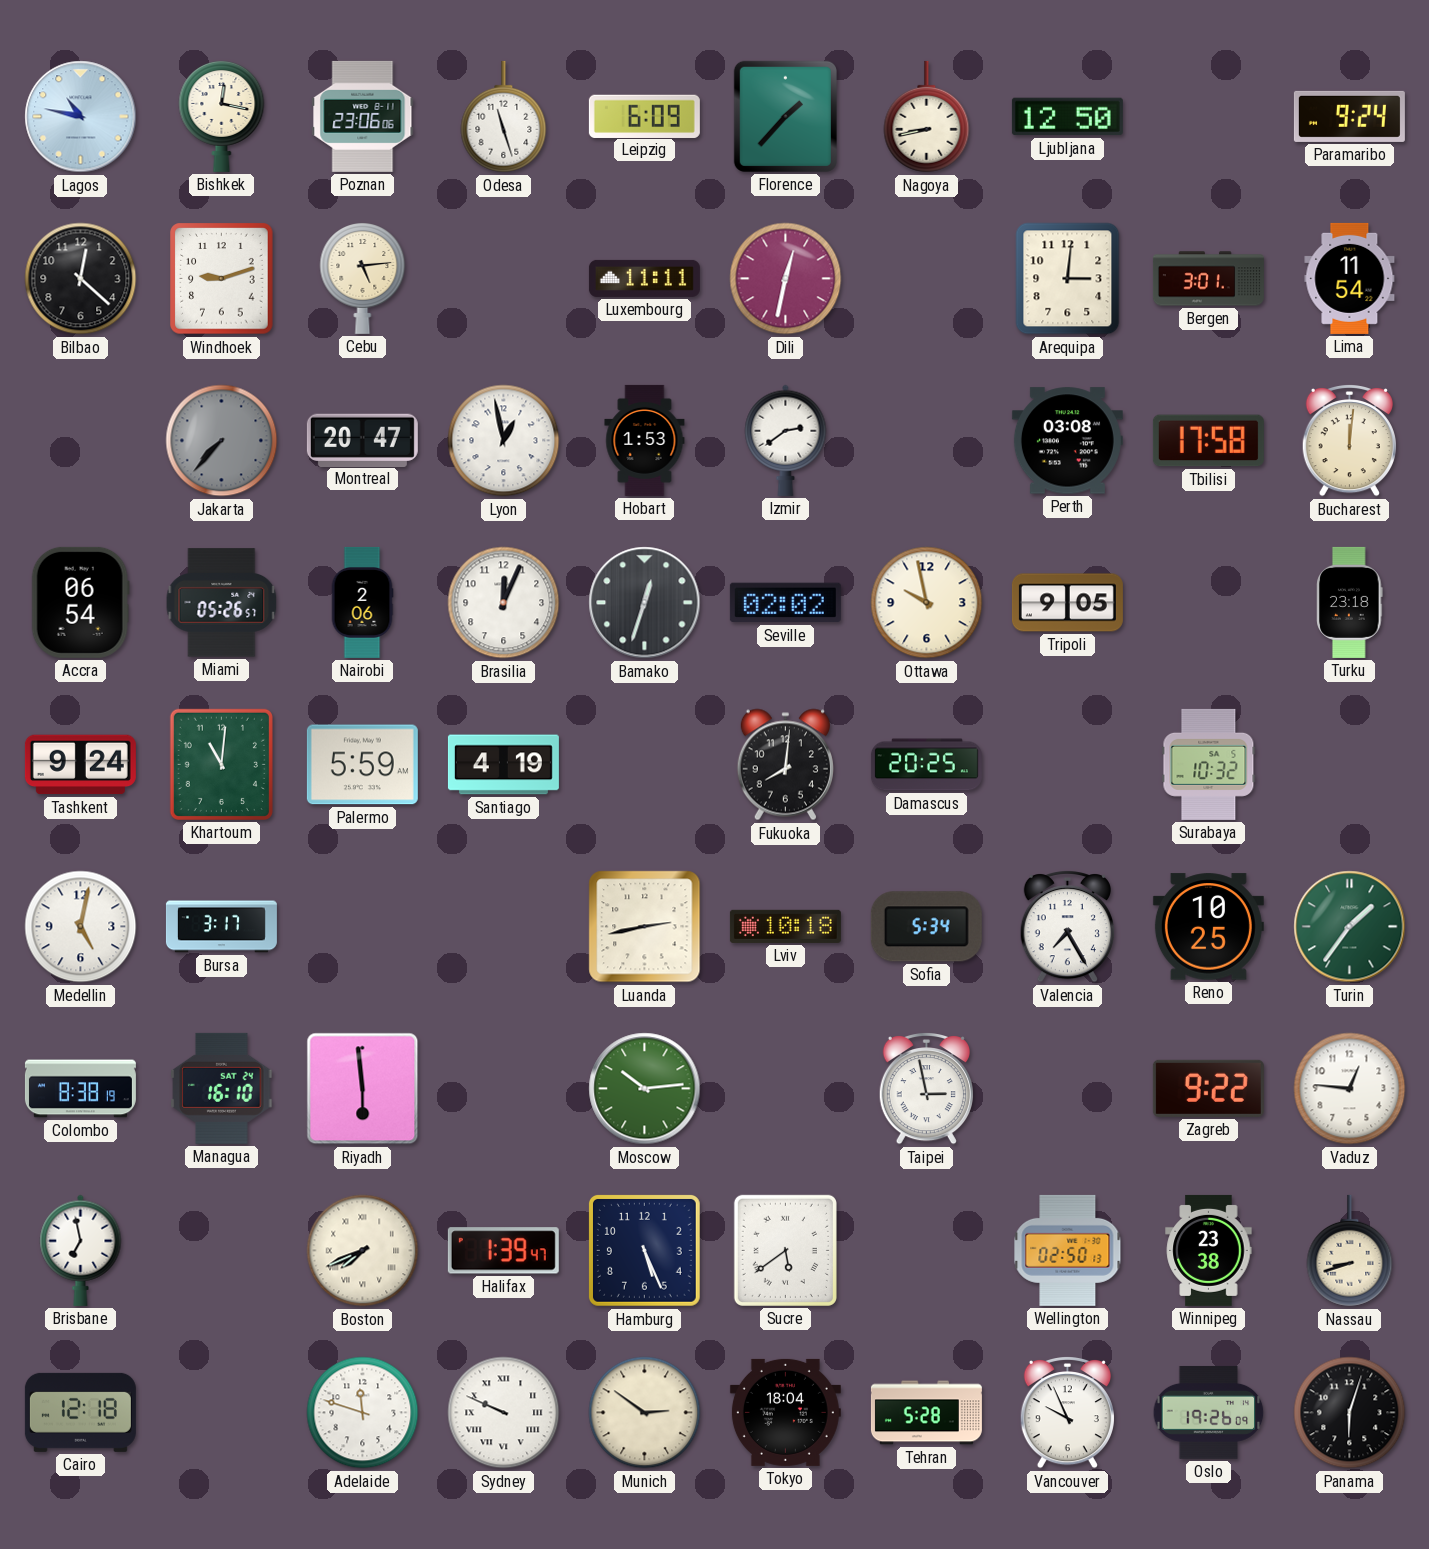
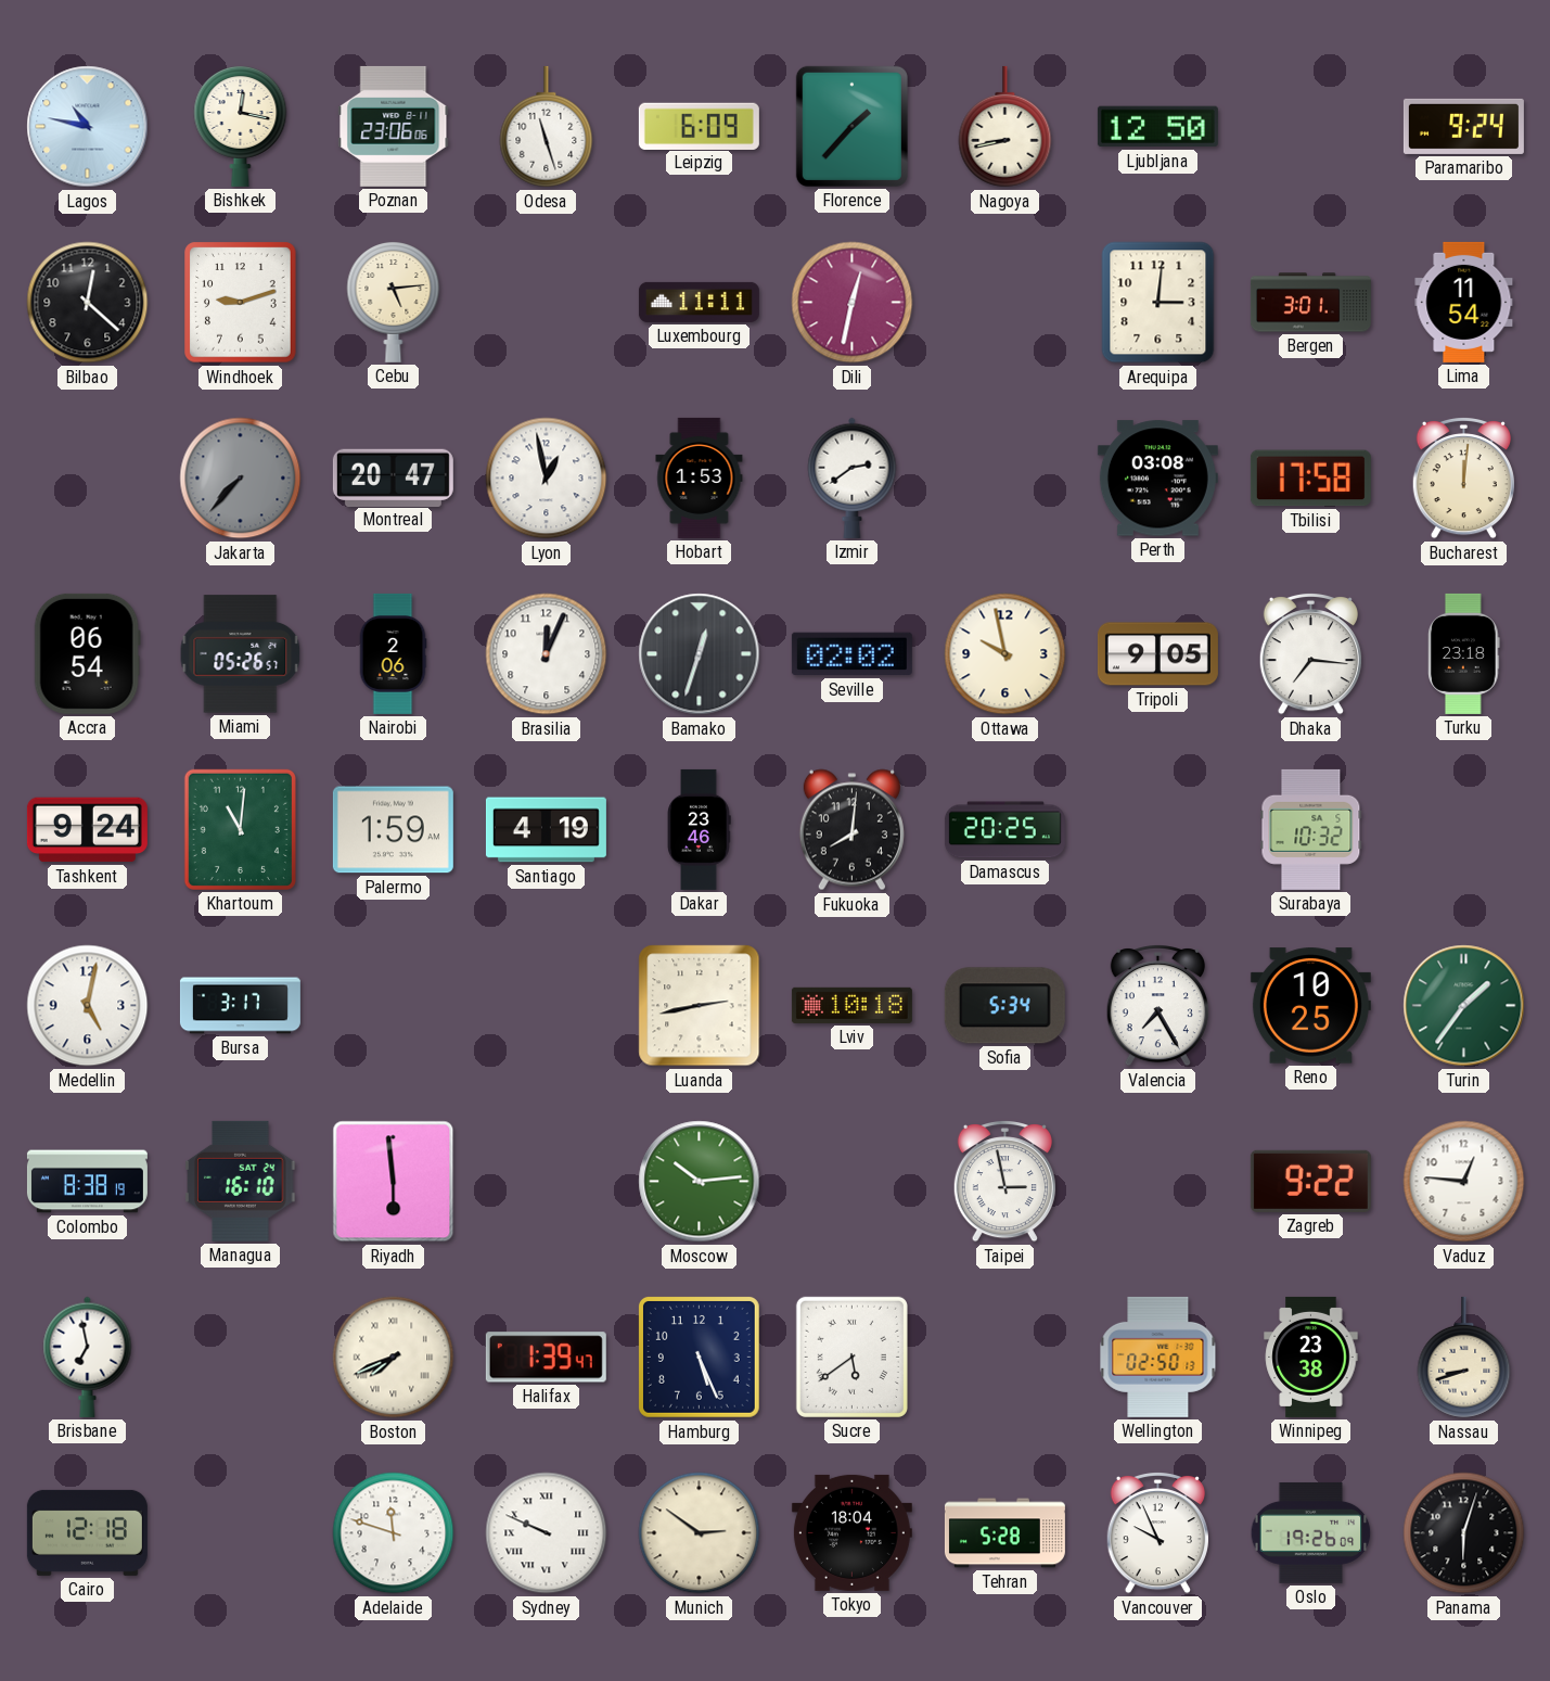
Dhaka: none -> 7:16 (1310, 653)
Palermo: 5:59 -> 1:59 (393, 830)
Dakar: none -> 23:46 (700, 829)
